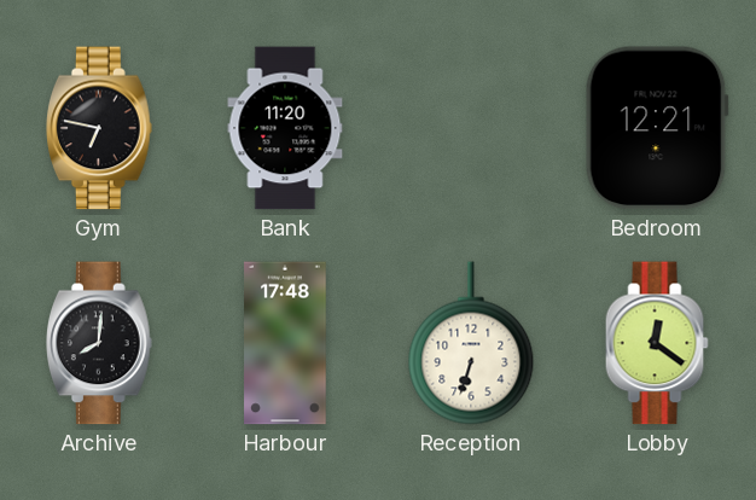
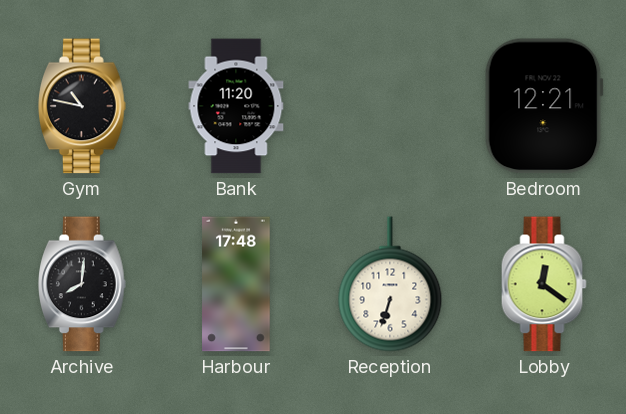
Gym: 6:47 -> 10:47 (83, 106)
